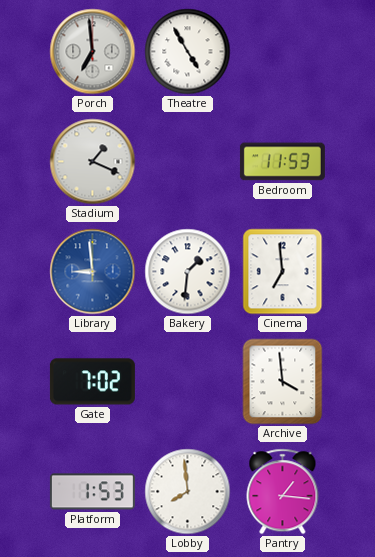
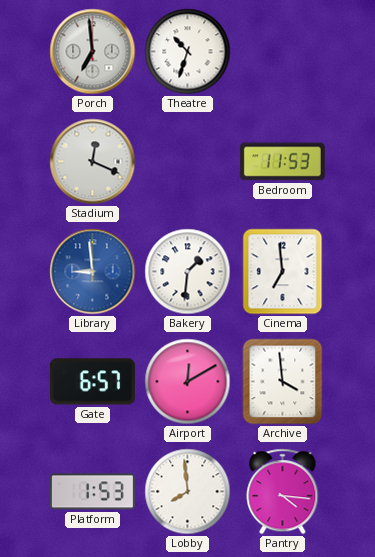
Theatre: 4:55 -> 10:33 (188, 52)
Stadium: 1:19 -> 12:19 (93, 162)
Gate: 7:02 -> 6:57 (92, 382)
Airport: none -> 12:10 (188, 382)
Pantry: 1:16 -> 4:16 (283, 492)
